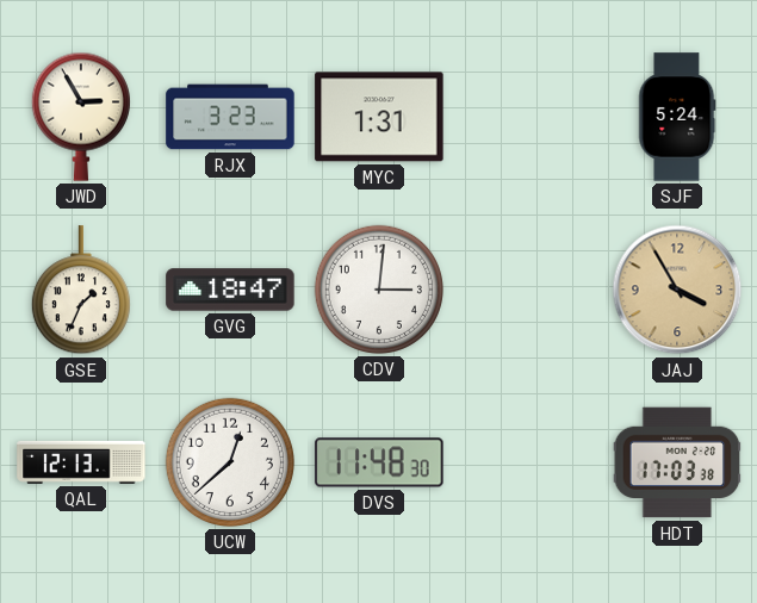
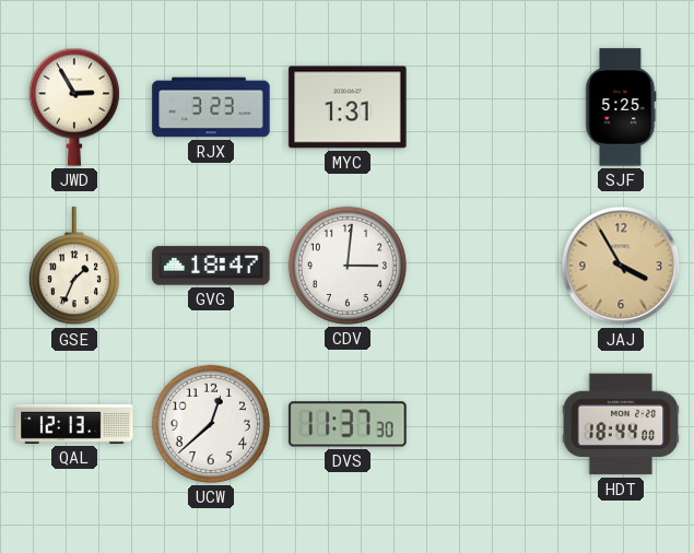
SJF: 5:24 -> 5:25 (621, 107)
DVS: 11:48 -> 11:37 (348, 424)
HDT: 17:03 -> 18:44 (621, 424)
